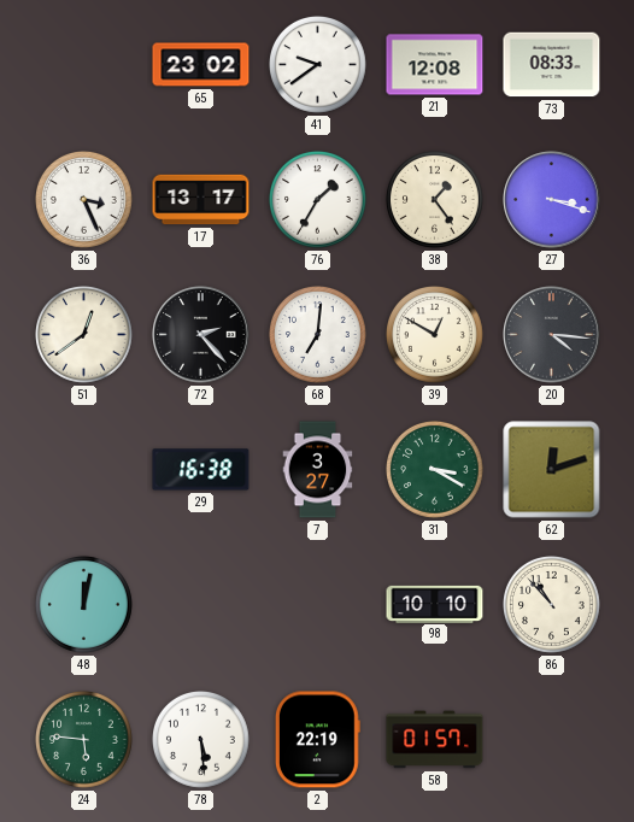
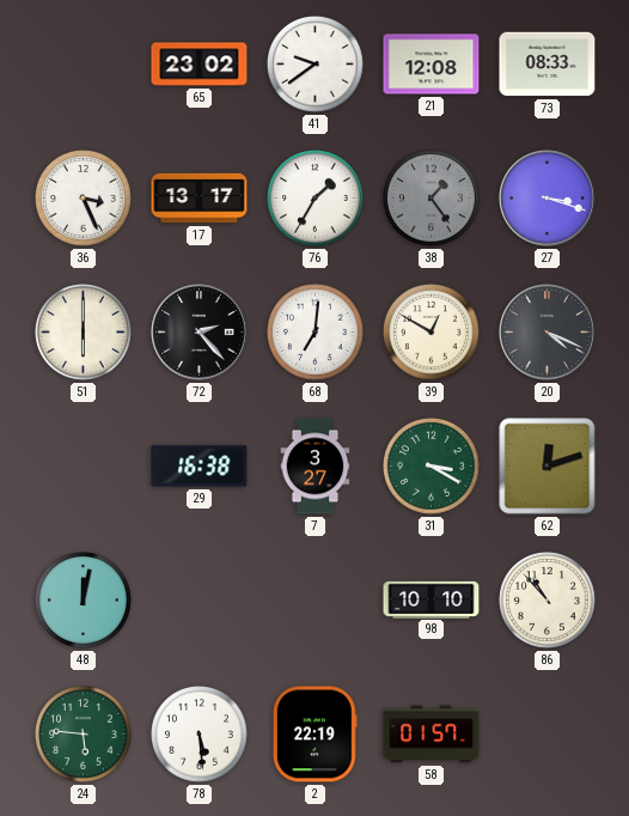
38 dial: cream -> grey (432, 199)
51: 12:39 -> 6:00 (84, 333)
20: 4:16 -> 4:19 (548, 333)
